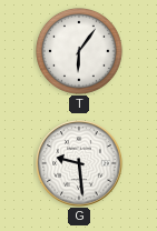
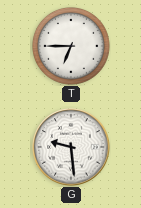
T: 6:06 -> 6:45 (71, 46)
